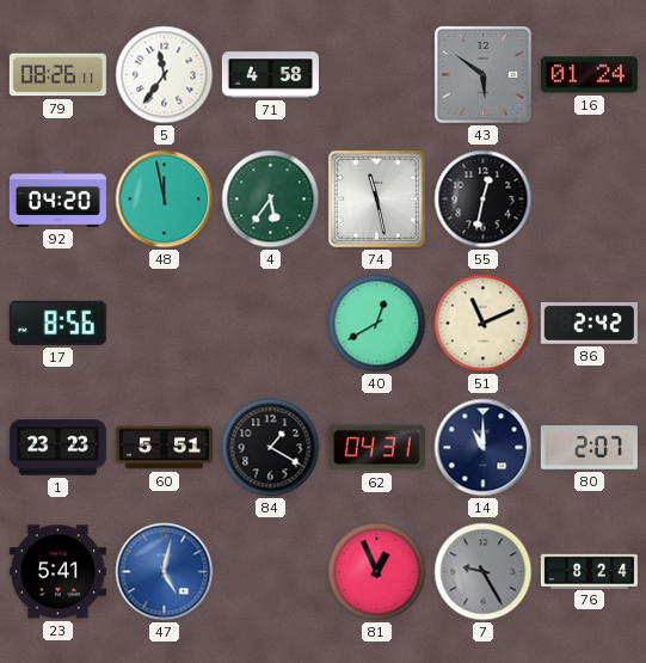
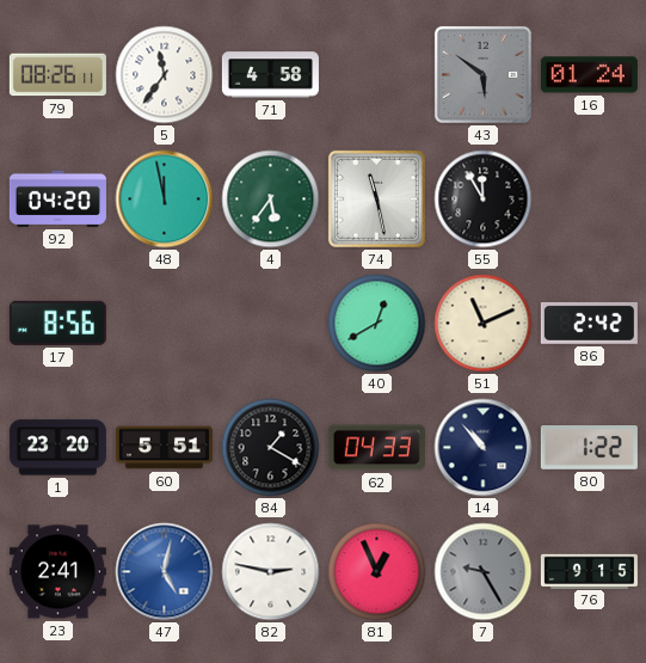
55: 12:32 -> 11:55 (484, 199)
1: 23:23 -> 23:20 (57, 448)
62: 04:31 -> 04:33 (376, 448)
14: 11:00 -> 10:53 (484, 448)
80: 2:07 -> 1:22 (589, 448)
23: 5:41 -> 2:41 (57, 572)
82: none -> 2:47 (271, 572)
76: 8:24 -> 9:15 (589, 571)
